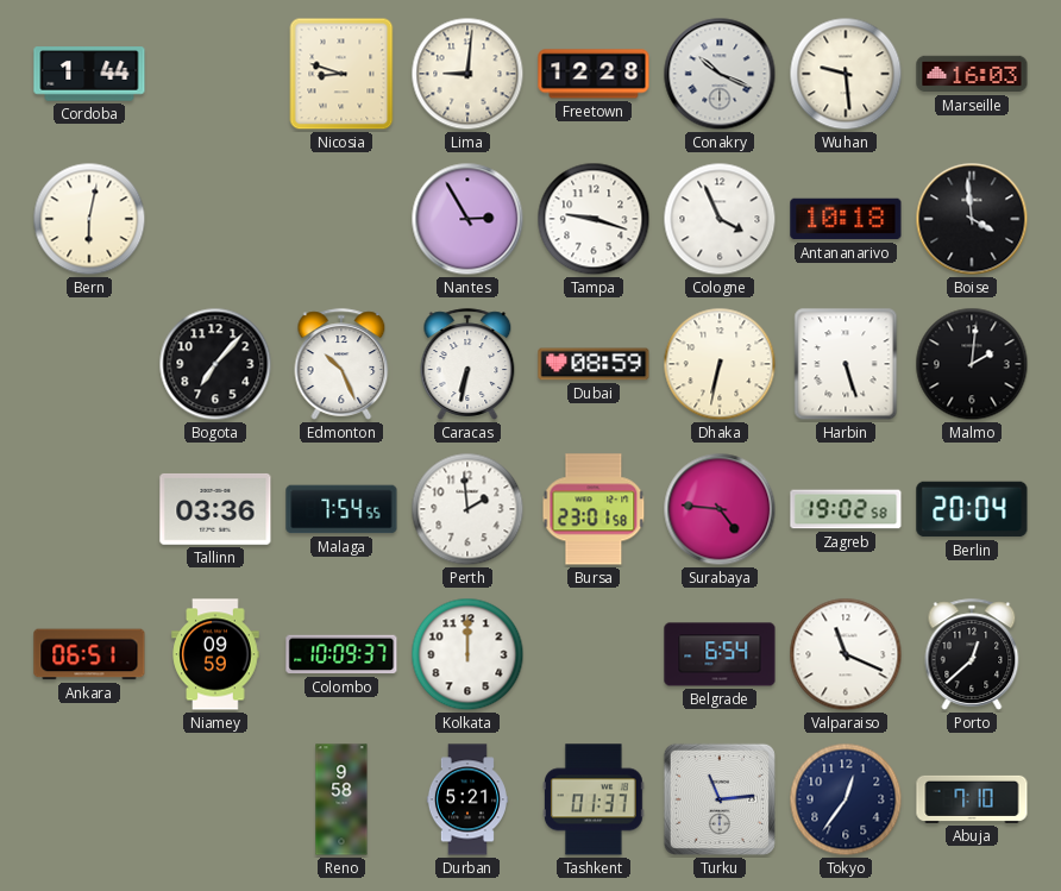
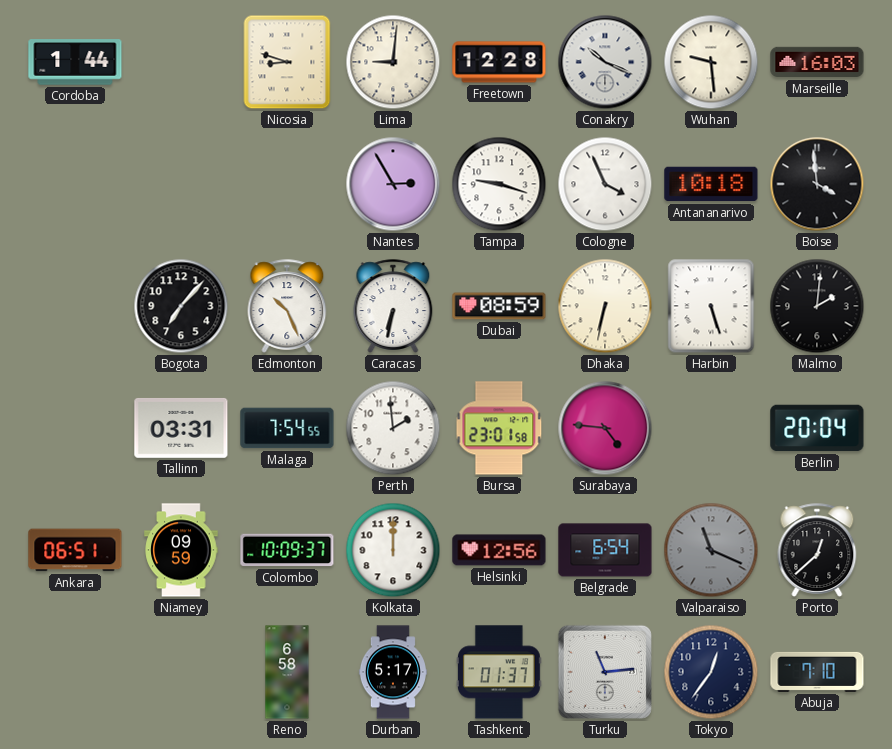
Bern: 6:02 -> none (89, 219)
Tallinn: 03:36 -> 03:31 (181, 428)
Zagreb: 19:02 -> none (846, 509)
Helsinki: none -> 12:56 (499, 550)
Valparaiso dial: white -> grey (711, 550)
Reno: 9:58 -> 6:58 (287, 672)
Durban: 5:21 -> 5:17 (393, 672)
